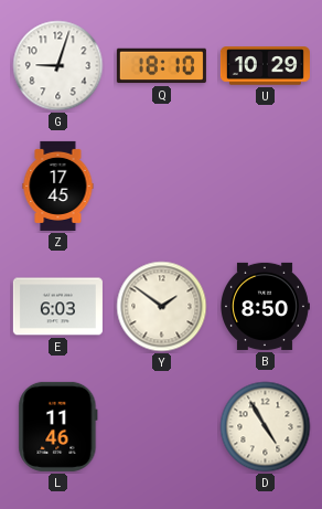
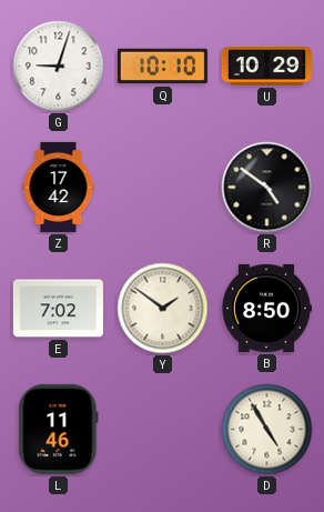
Q: 18:10 -> 10:10 (162, 67)
Z: 17:45 -> 17:42 (59, 187)
R: none -> 4:51 (267, 188)
E: 6:03 -> 7:02 (58, 309)
